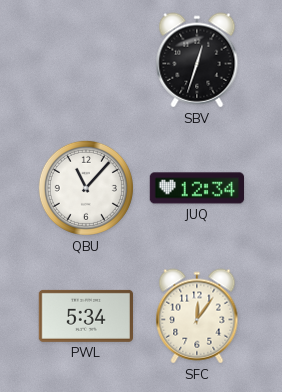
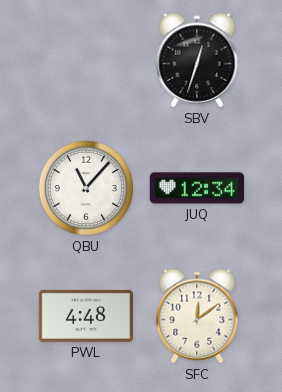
PWL: 5:34 -> 4:48 (85, 316)
SFC: 12:06 -> 12:09 (197, 316)
